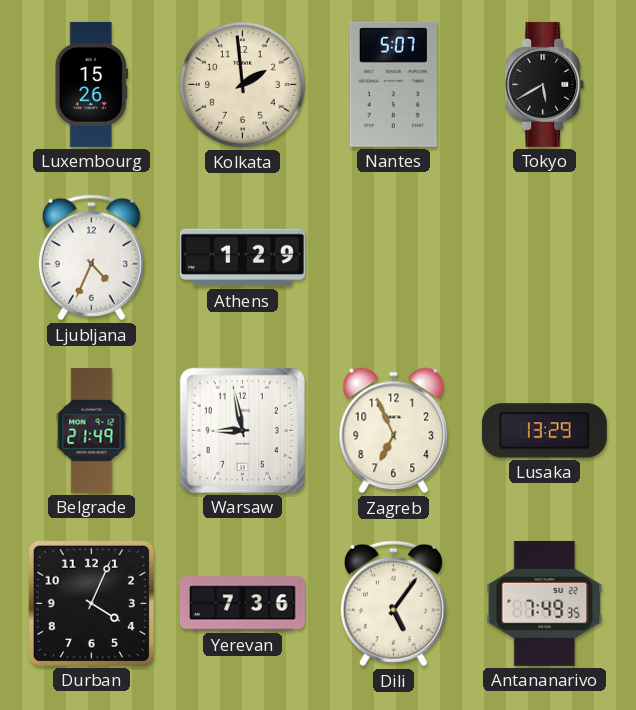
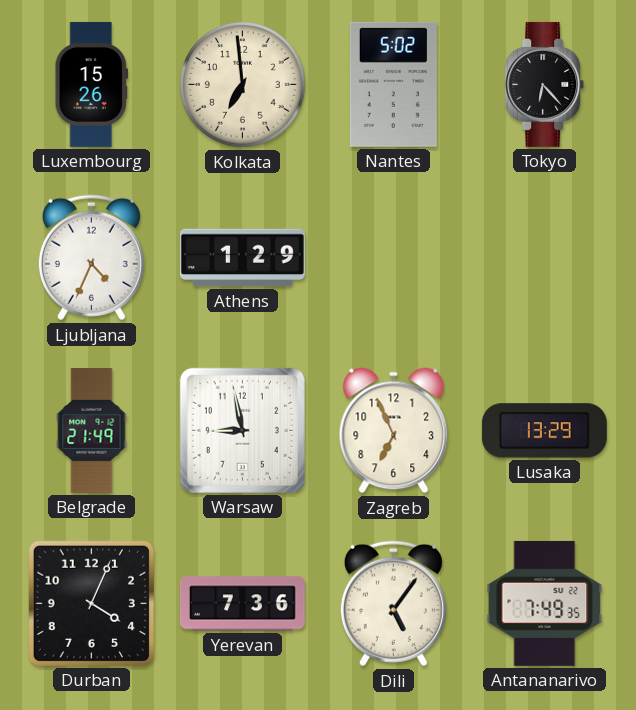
Kolkata: 1:59 -> 6:59 (243, 85)
Nantes: 5:07 -> 5:02 (393, 84)
Tokyo: 5:40 -> 6:23 (545, 84)
